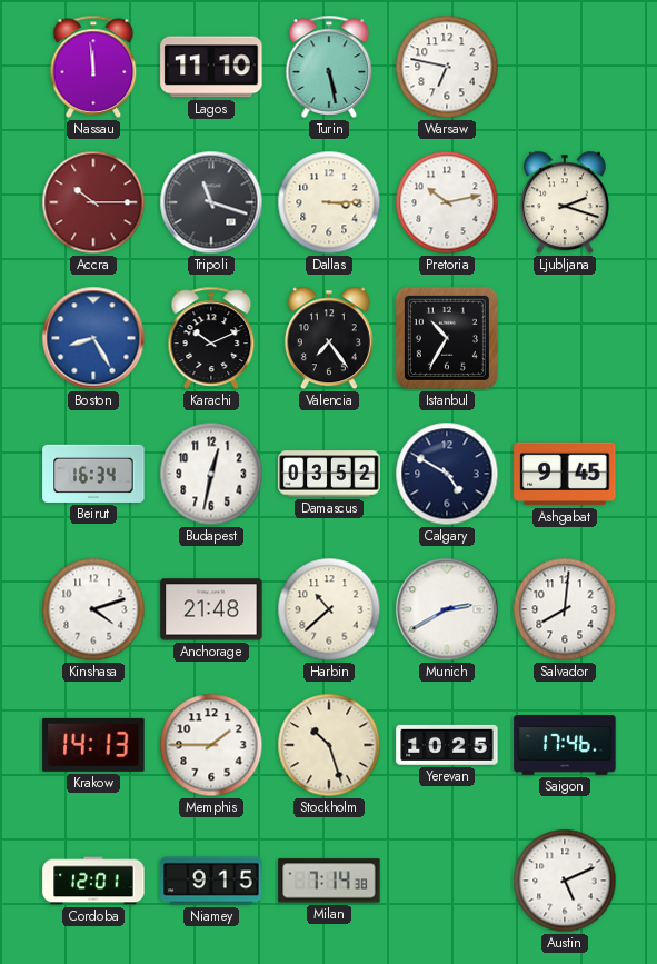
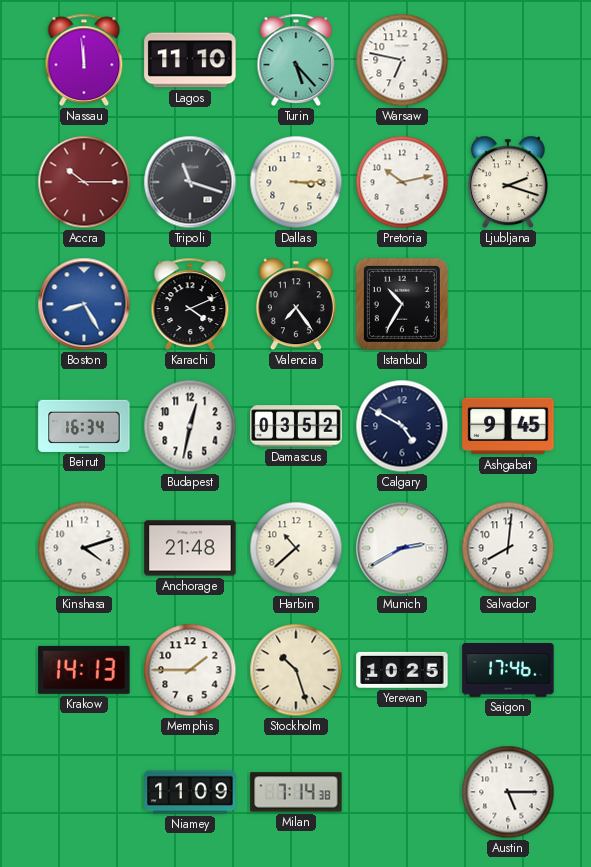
Turin: 5:28 -> 5:23 (296, 60)
Karachi: 10:11 -> 4:11 (190, 304)
Cordoba: 12:01 -> none (93, 881)
Niamey: 9:15 -> 11:09 (190, 792)
Austin: 5:11 -> 5:15 (508, 792)
